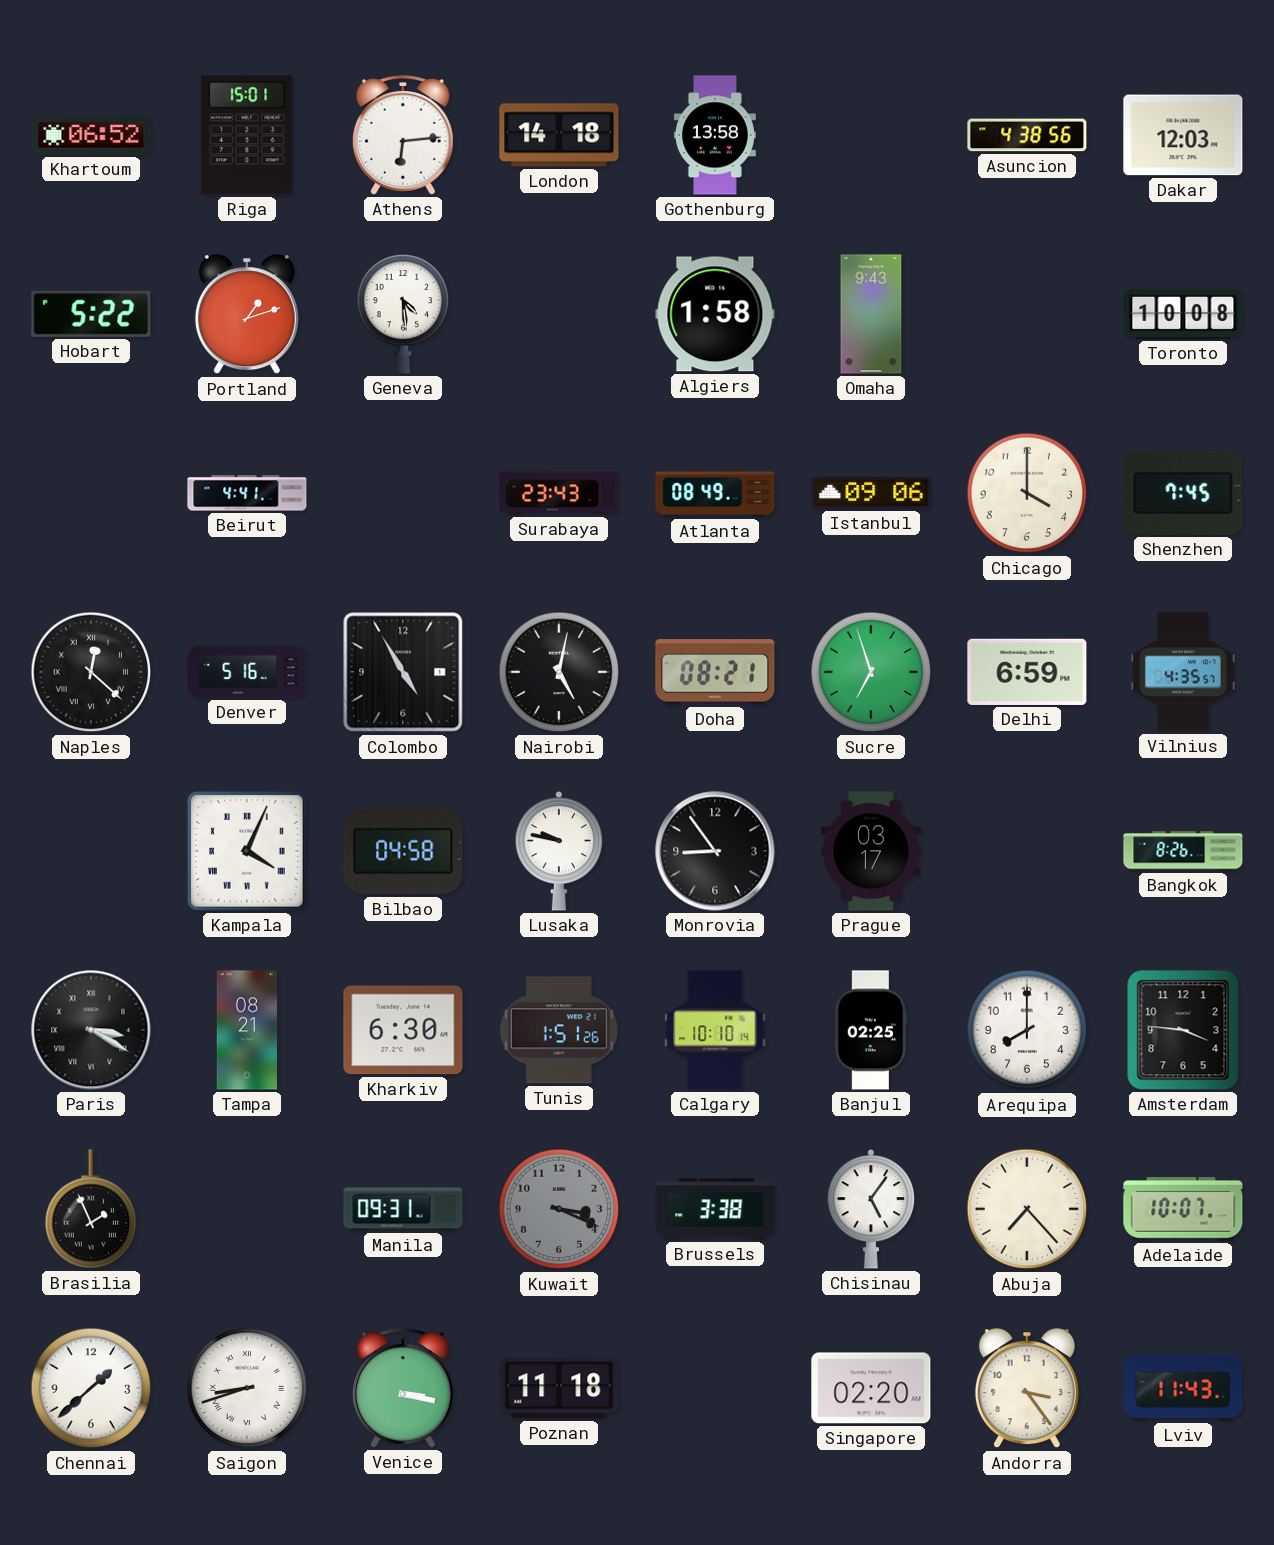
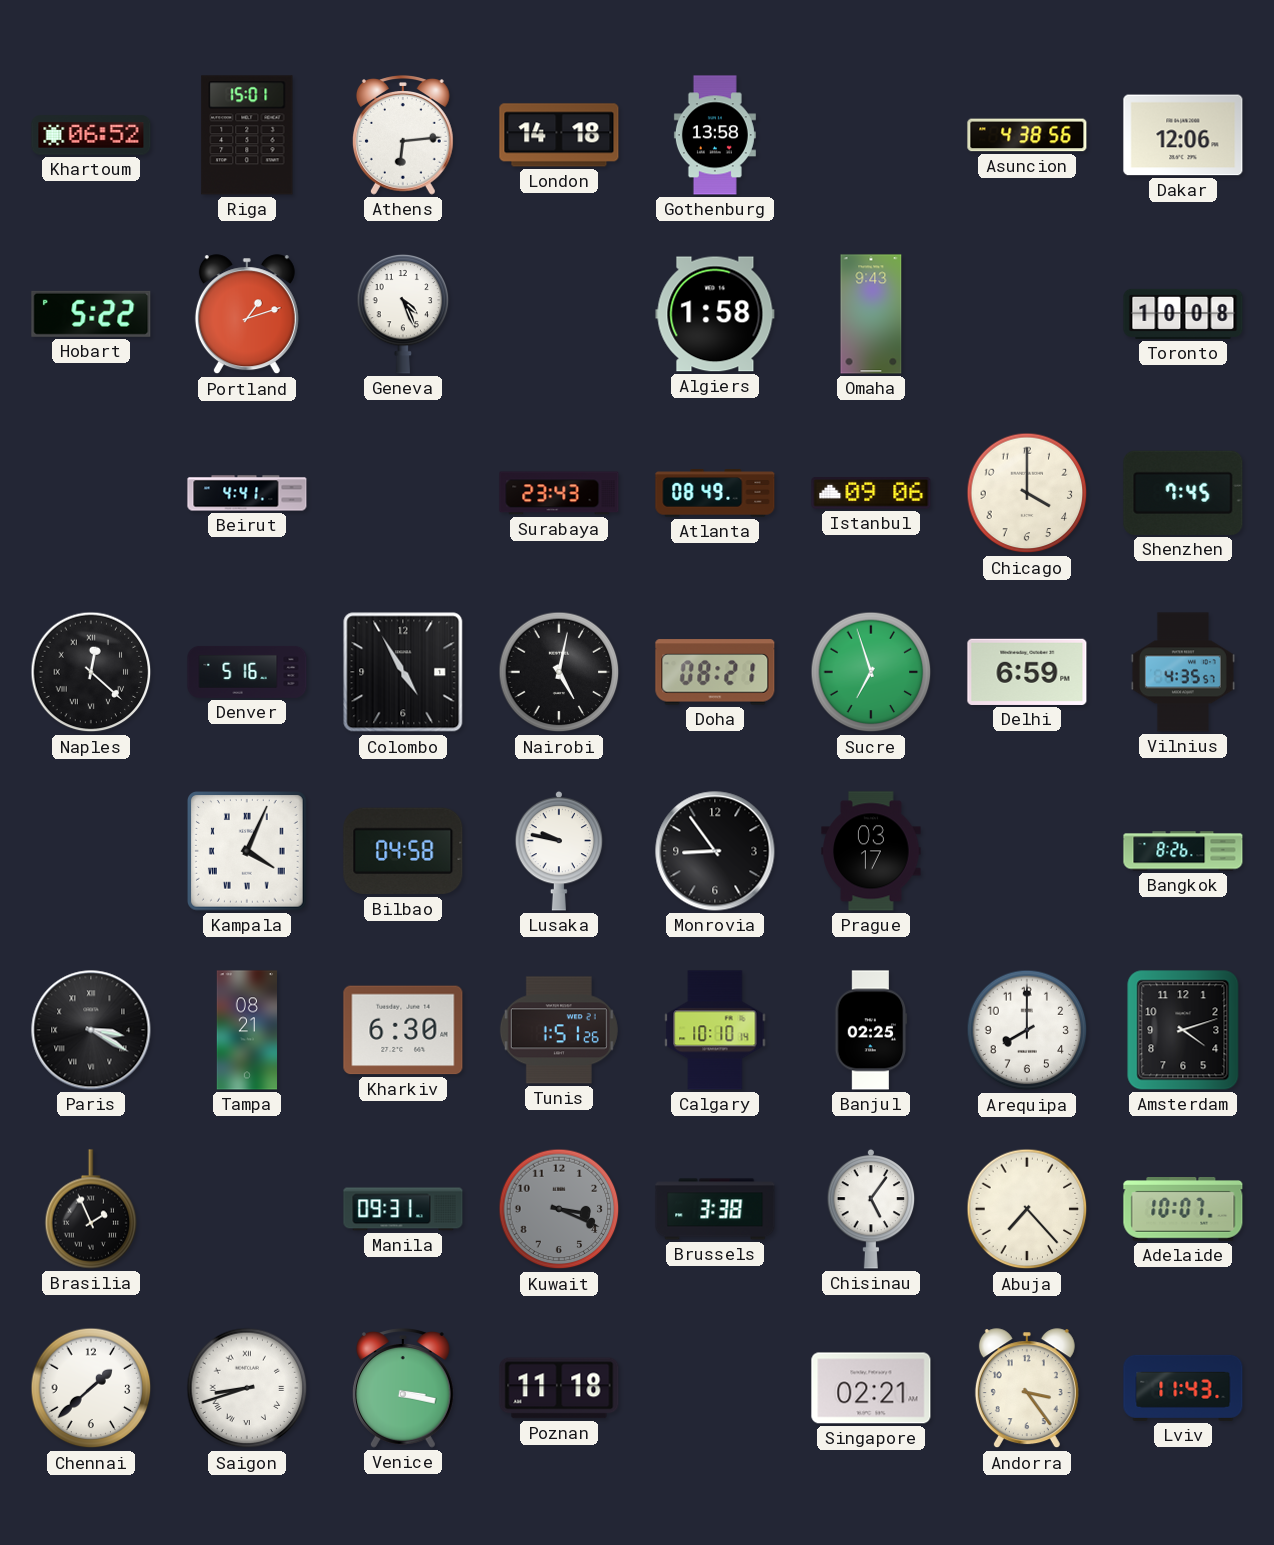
Dakar: 12:03 -> 12:06 (1183, 135)
Geneva: 4:29 -> 4:26 (403, 314)
Amsterdam: 3:46 -> 4:12 (1183, 1030)
Singapore: 02:20 -> 02:21 (871, 1388)
